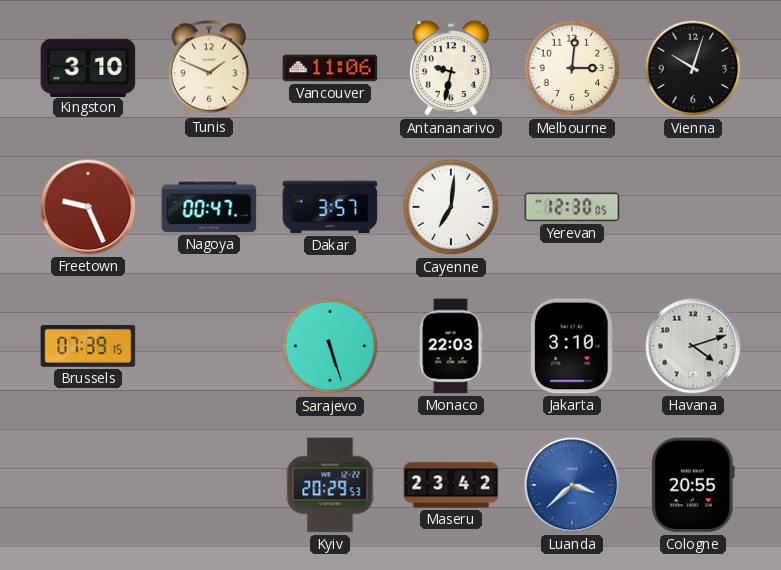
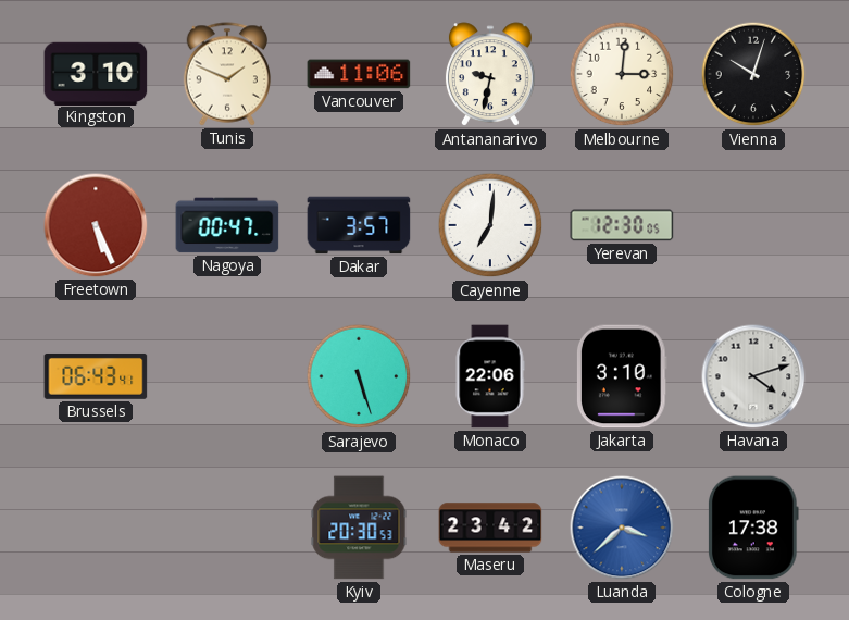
Freetown: 9:26 -> 5:26 (96, 225)
Brussels: 07:39 -> 06:43 (96, 376)
Monaco: 22:03 -> 22:06 (490, 376)
Kyiv: 20:29 -> 20:30 (359, 528)
Cologne: 20:55 -> 17:38 (754, 528)
